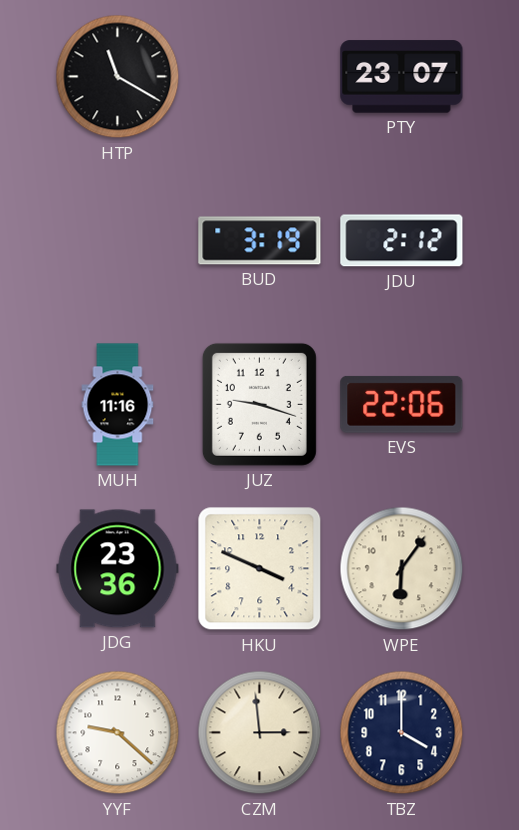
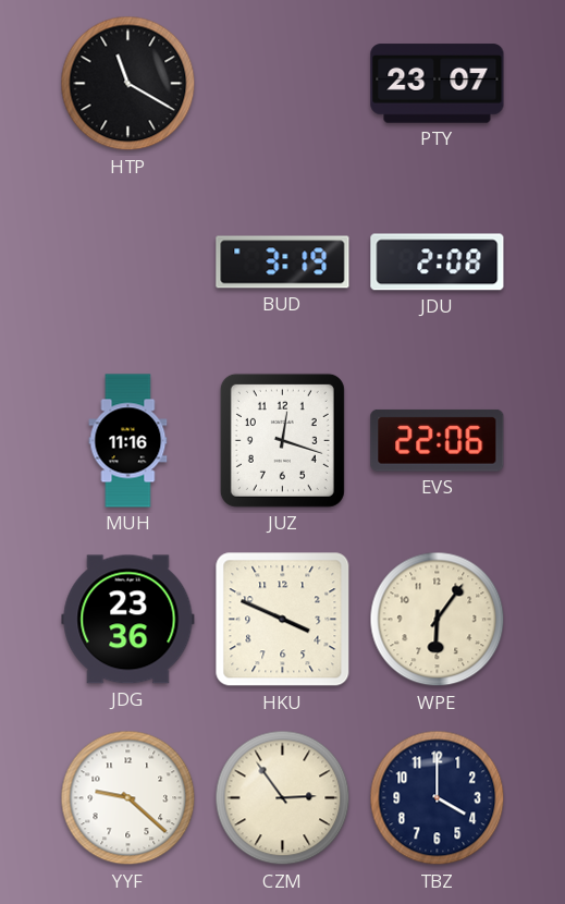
JDU: 2:12 -> 2:08 (438, 262)
JUZ: 9:18 -> 12:18 (282, 440)
CZM: 2:59 -> 2:54 (283, 798)
